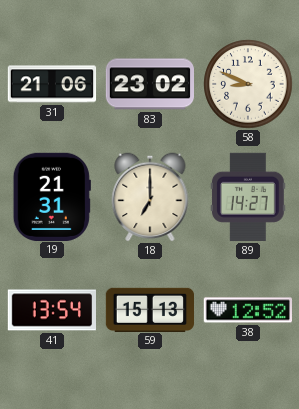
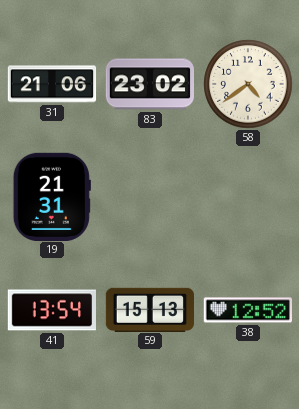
58: 8:49 -> 4:39 (248, 84)
18: 7:00 -> none (150, 197)
89: 14:27 -> none (249, 197)
